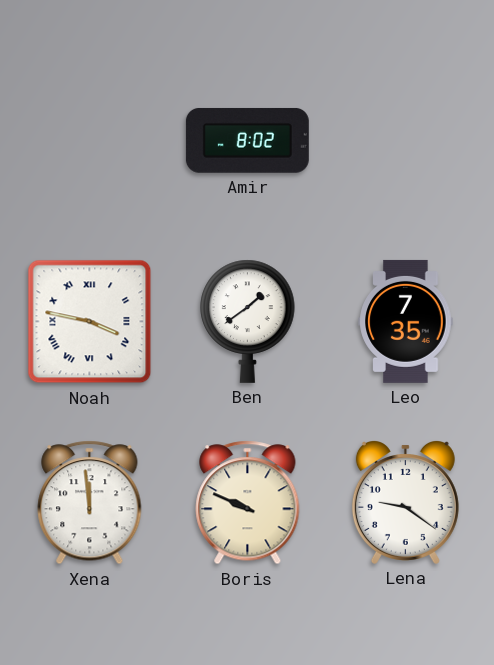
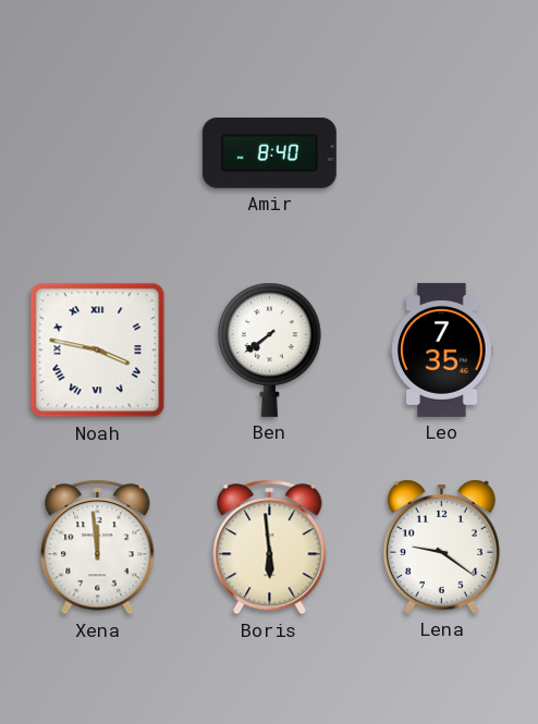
Amir: 8:02 -> 8:40 (269, 152)
Ben: 1:39 -> 7:39 (270, 349)
Boris: 9:49 -> 5:59 (270, 548)
